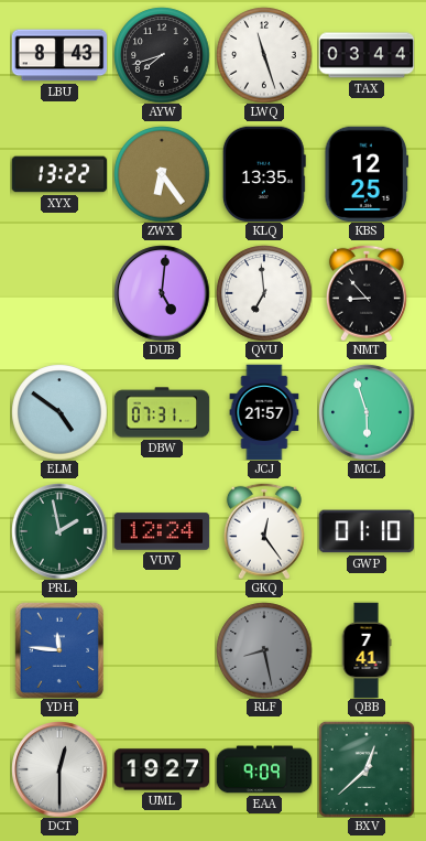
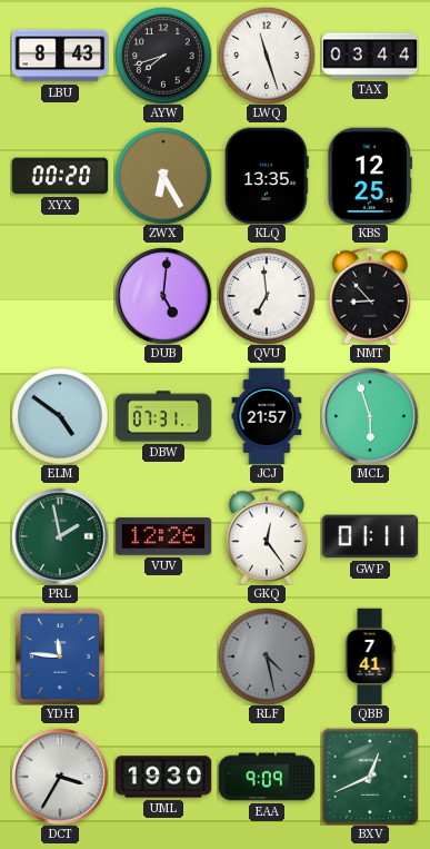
XYX: 13:22 -> 00:20 (60, 176)
ZWX: 6:24 -> 6:25 (163, 176)
VUV: 12:24 -> 12:26 (163, 536)
GWP: 01:10 -> 01:11 (370, 536)
RLF: 8:28 -> 4:28 (267, 657)
DCT: 12:30 -> 3:35 (60, 777)
UML: 19:27 -> 19:30 (163, 777)
BXV: 12:38 -> 12:41 (370, 777)
